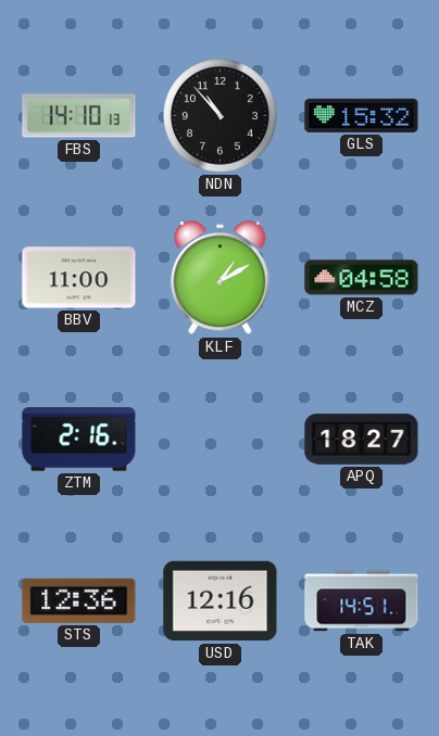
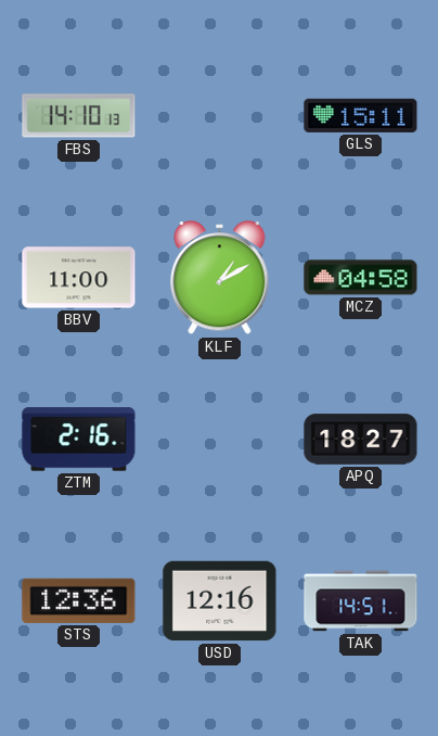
NDN: 10:53 -> none (221, 116)
GLS: 15:32 -> 15:11 (361, 115)
